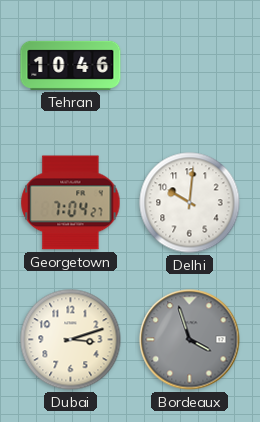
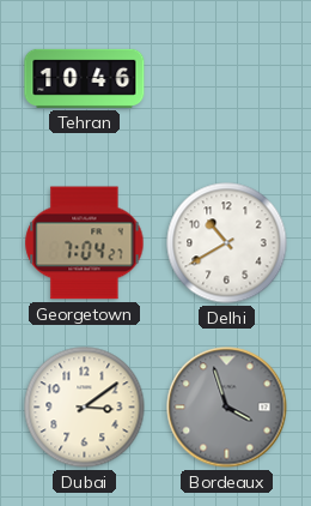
Delhi: 10:01 -> 10:40 (227, 243)
Dubai: 3:12 -> 3:09 (85, 408)
